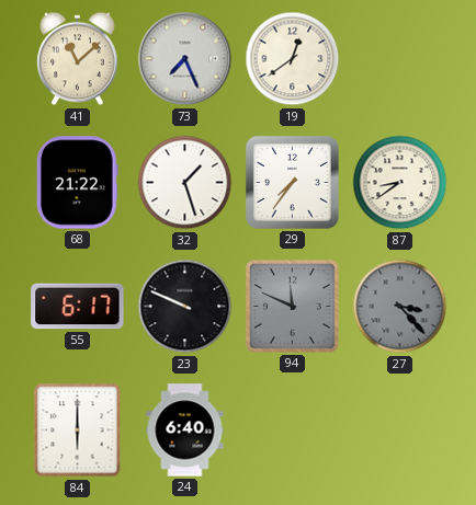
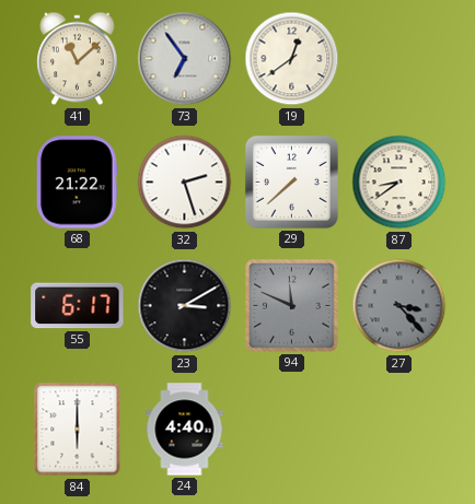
73: 7:26 -> 6:54 (185, 59)
32: 1:27 -> 2:27 (185, 183)
29: 7:36 -> 7:38 (291, 181)
23: 9:49 -> 3:10 (185, 306)
24: 6:40 -> 4:40 (185, 430)
